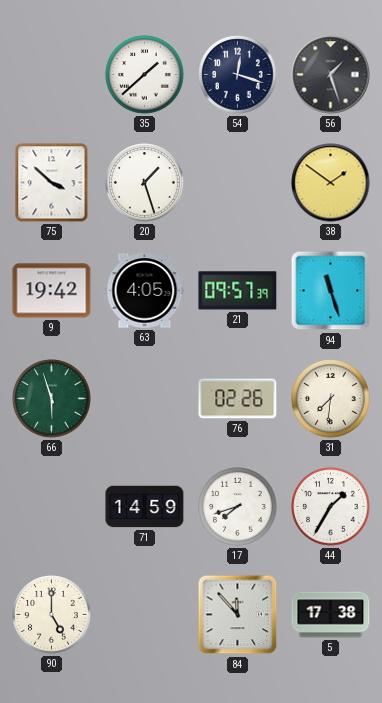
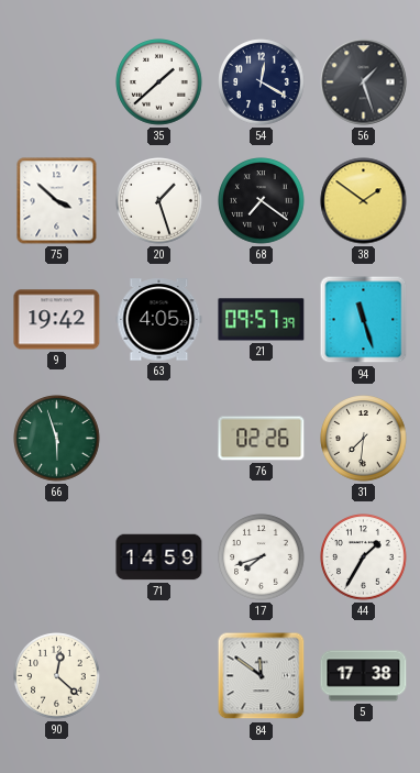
54: 12:18 -> 12:20 (262, 82)
68: none -> 7:21 (262, 201)
90: 5:00 -> 12:22 (57, 676)
84: 11:53 -> 11:51 (262, 676)
